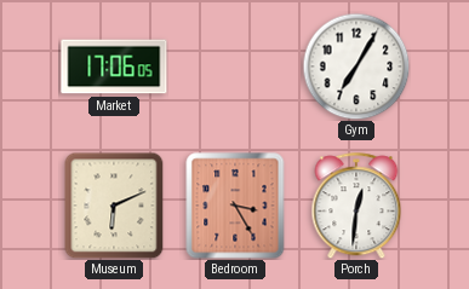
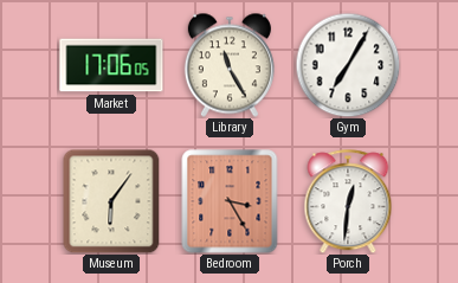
Library: none -> 11:25 (230, 65)
Museum: 6:11 -> 6:06 (111, 201)
